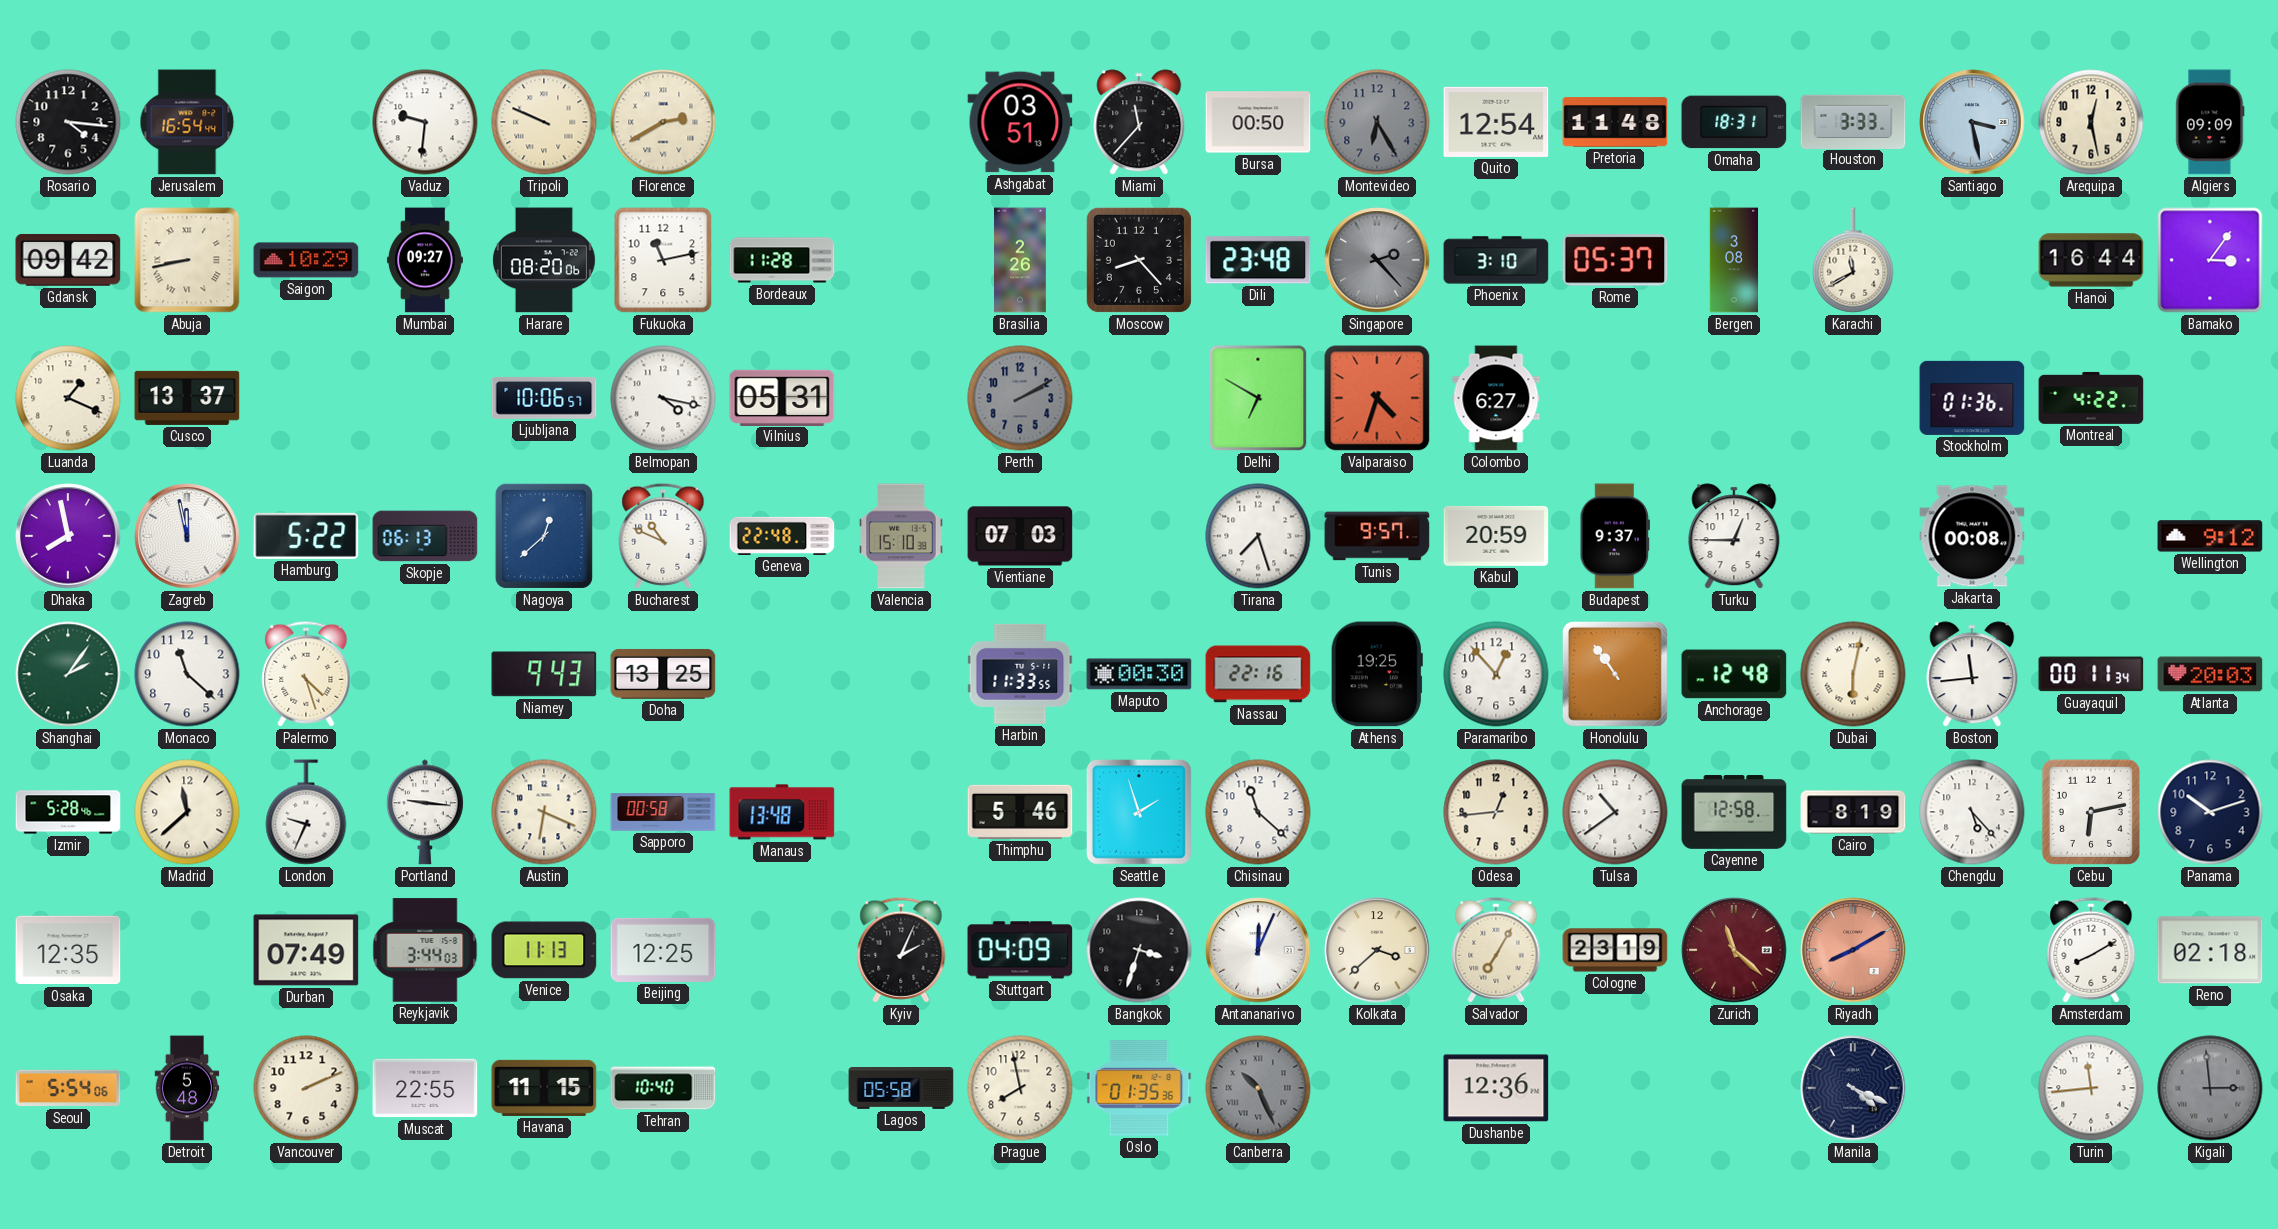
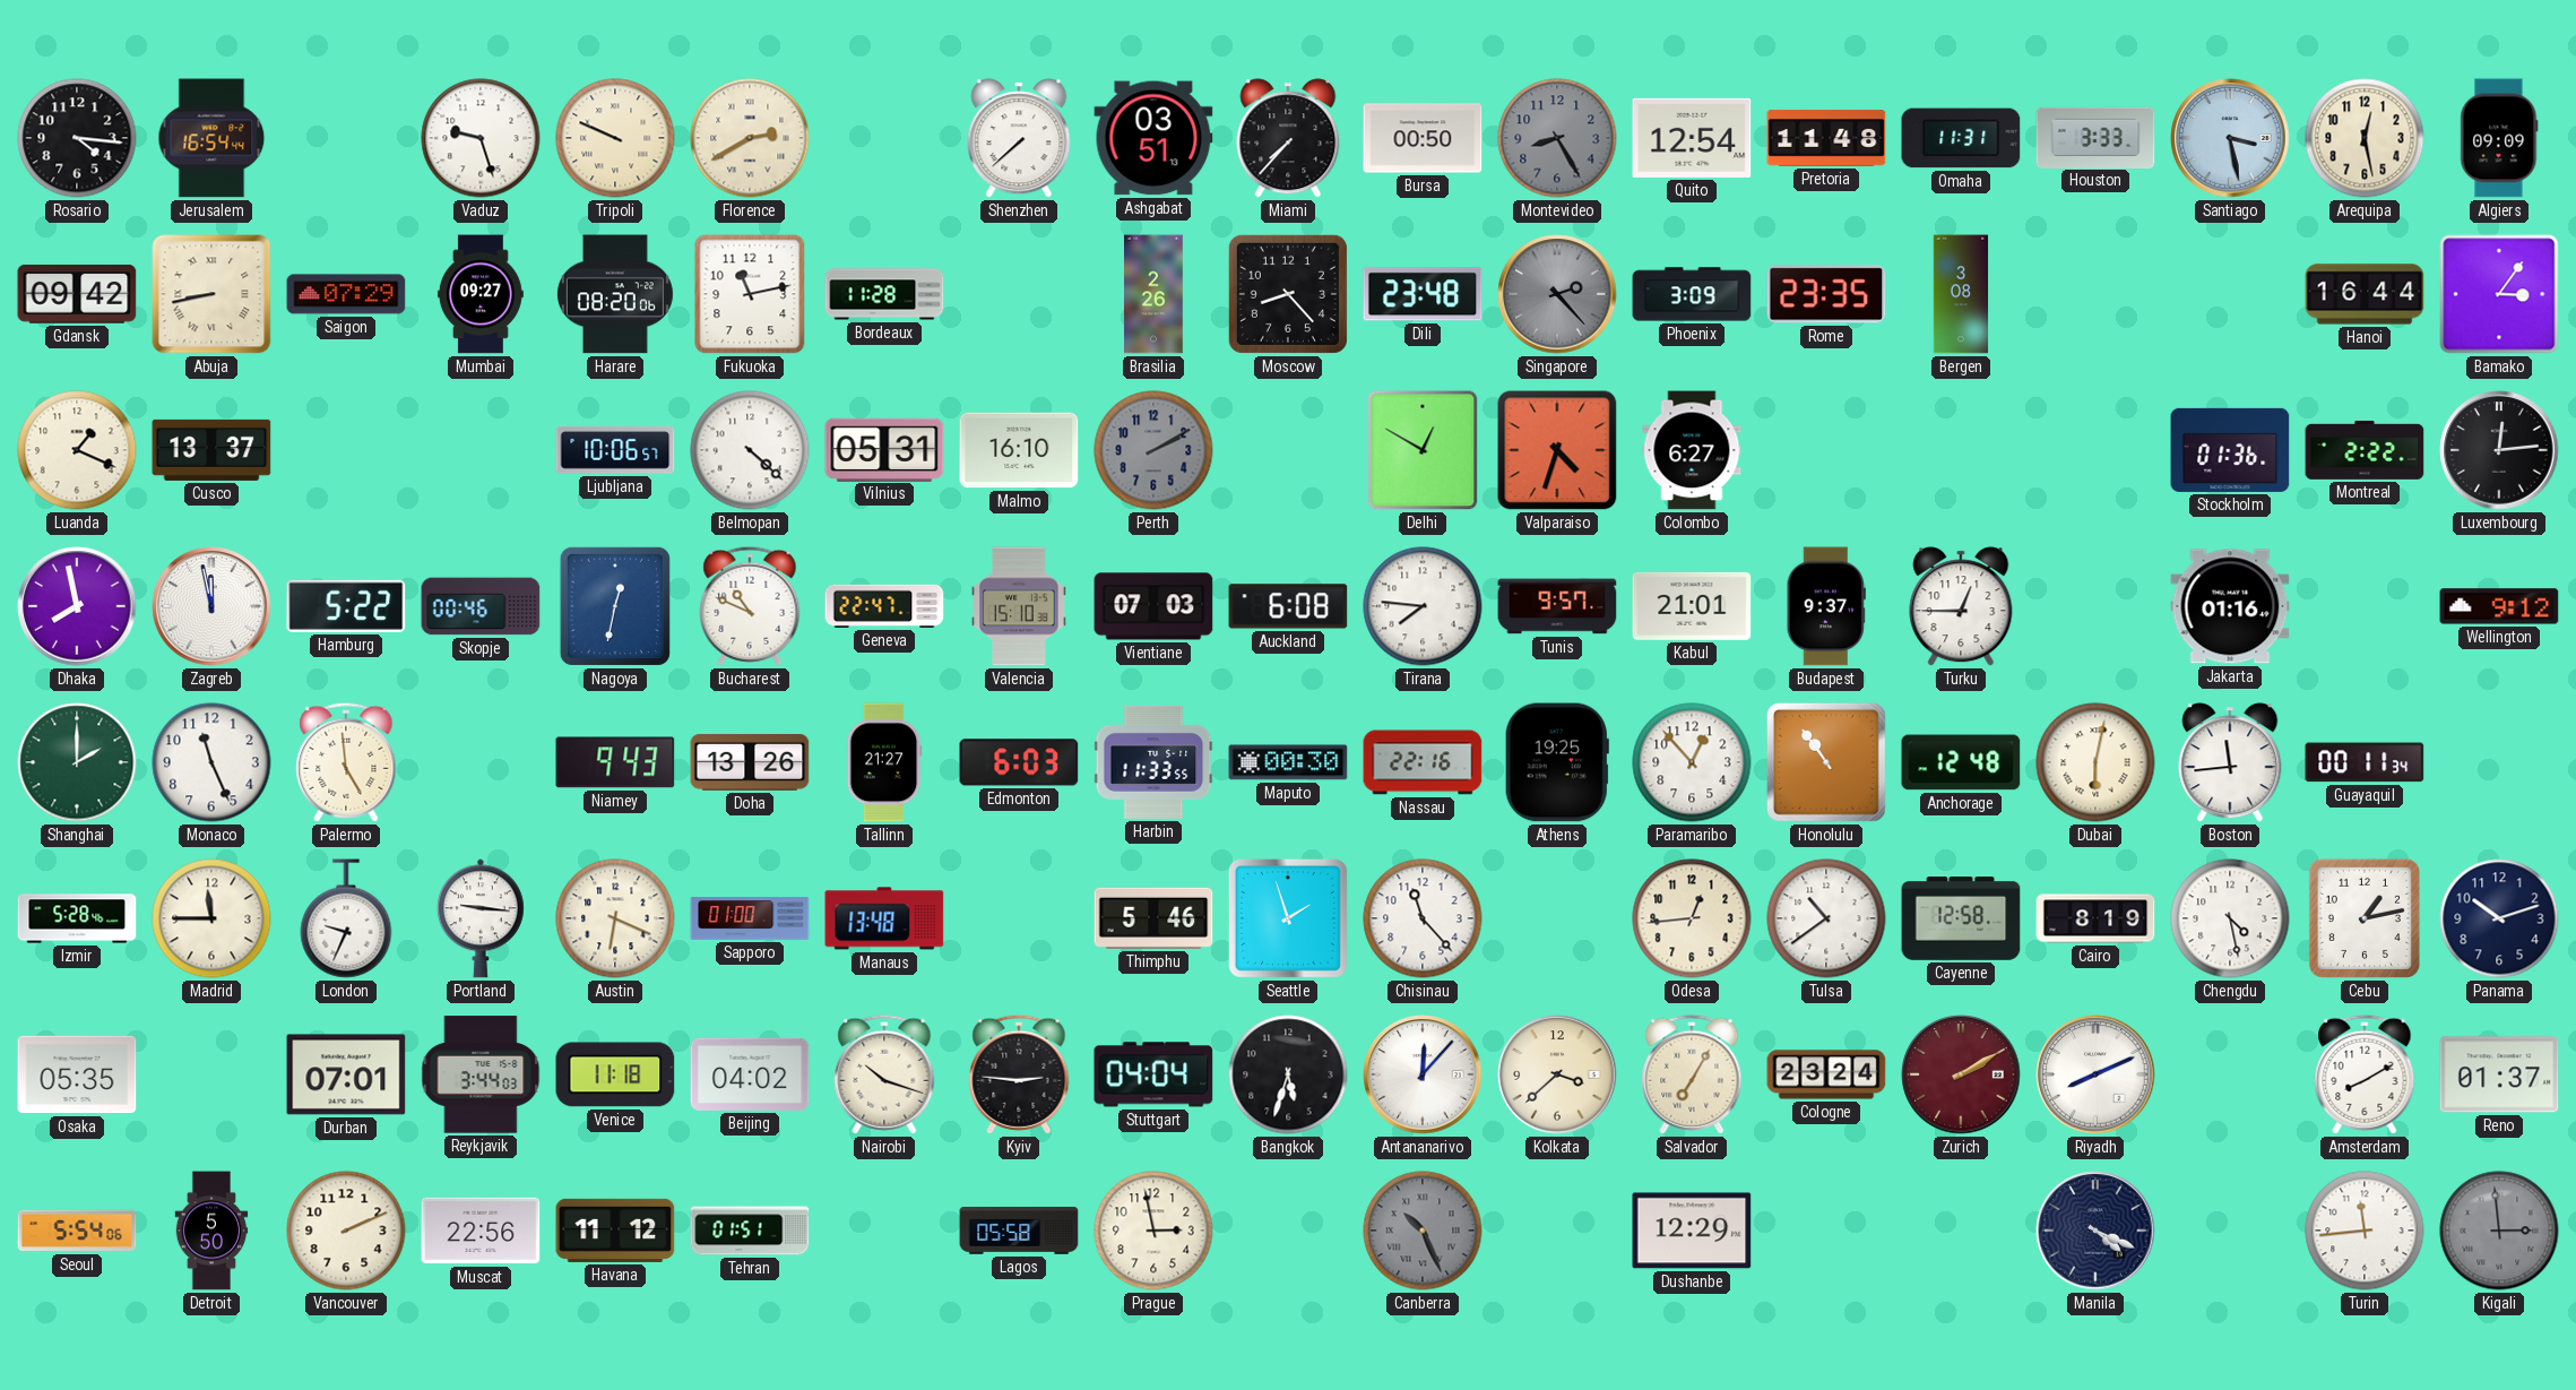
Vaduz: 9:31 -> 9:27 (481, 138)
Shenzhen: none -> 7:38 (1019, 138)
Miami: 11:37 -> 7:37 (1288, 138)
Montevideo: 6:25 -> 8:25 (1557, 138)
Omaha: 18:31 -> 11:31 (1961, 138)
Saigon: 10:29 -> 07:29 (346, 294)
Phoenix: 3:10 -> 3:09 (1692, 294)
Rome: 05:37 -> 23:35 (1826, 294)
Karachi: 11:40 -> none (1853, 260)
Belmopan: 4:17 -> 4:22 (750, 450)
Malmo: none -> 16:10 (1019, 450)
Delhi: 6:50 -> 12:50 (1423, 450)
Montreal: 4:22 -> 2:22 (2365, 450)
Luxembourg: none -> 12:14 (2499, 450)
Skopje: 06:13 -> 00:46 (481, 606)
Nagoya: 12:38 -> 12:32 (615, 606)
Geneva: 22:48 -> 22:47 (884, 606)
Auckland: none -> 6:08 (1288, 606)
Tirana: 7:27 -> 7:46 (1423, 606)
Kabul: 20:59 -> 21:01 (1692, 606)
Jakarta: 00:08 -> 01:16 (2230, 606)
Shanghai: 2:06 -> 2:00 (77, 762)
Monaco: 11:22 -> 11:26 (211, 762)
Palermo: 4:27 -> 4:59 (346, 762)
Doha: 13:25 -> 13:26 (750, 762)
Tallinn: none -> 21:27 (884, 762)
Edmonton: none -> 6:03 (1019, 762)
Atlanta: 20:03 -> none (2210, 674)
Madrid: 11:38 -> 11:45 (211, 918)
Sapporo: 00:58 -> 01:00 (750, 918)
Chisinau: 11:22 -> 11:23 (1423, 918)
Chengdu: 5:23 -> 4:28 (2230, 918)
Cebu: 6:13 -> 1:13 (2365, 918)
Osaka: 12:35 -> 05:35 (77, 1074)
Durban: 07:49 -> 07:01 (346, 1074)
Venice: 11:13 -> 11:18 (615, 1074)
Beijing: 12:25 -> 04:02 (750, 1074)
Nairobi: none -> 10:18 (884, 1074)
Kyiv: 2:04 -> 2:46 (1019, 1074)
Stuttgart: 04:09 -> 04:04 (1153, 1074)
Bangkok: 3:33 -> 5:33 (1288, 1074)
Antananarivo: 12:04 -> 12:07 (1423, 1074)
Cologne: 23:19 -> 23:24 (1826, 1074)
Zurich: 11:22 -> 2:10 (1961, 1074)
Riyadh: 8:10 -> 8:11 (2095, 1074)
Riyadh dial: salmon -> white (2095, 1074)
Reno: 02:18 -> 01:37 (2499, 1074)
Detroit: 5:48 -> 5:50 (211, 1231)
Muscat: 22:55 -> 22:56 (481, 1231)
Havana: 11:15 -> 11:12 (615, 1231)
Tehran: 10:40 -> 01:51 (750, 1231)
Prague: 7:58 -> 2:58 (1153, 1231)
Oslo: 01:35 -> none (1139, 1088)
Dushanbe: 12:36 -> 12:29 (1692, 1231)
